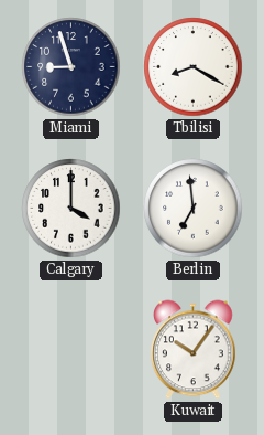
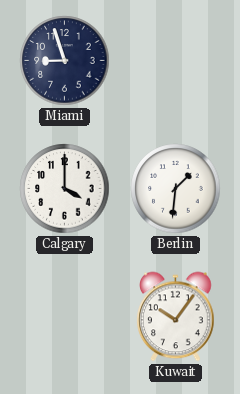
Tbilisi: 8:20 -> none (194, 67)
Berlin: 6:59 -> 1:31 (176, 189)
